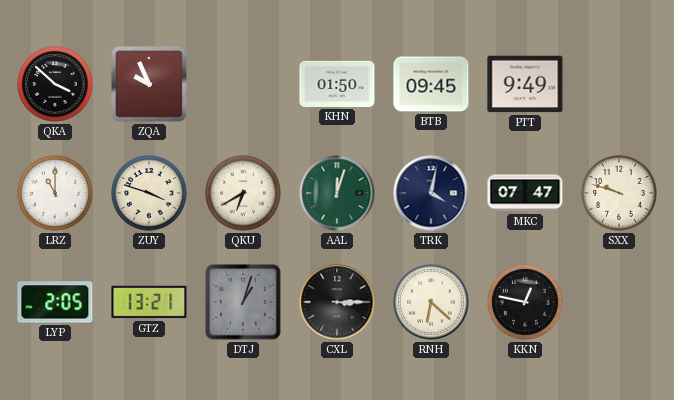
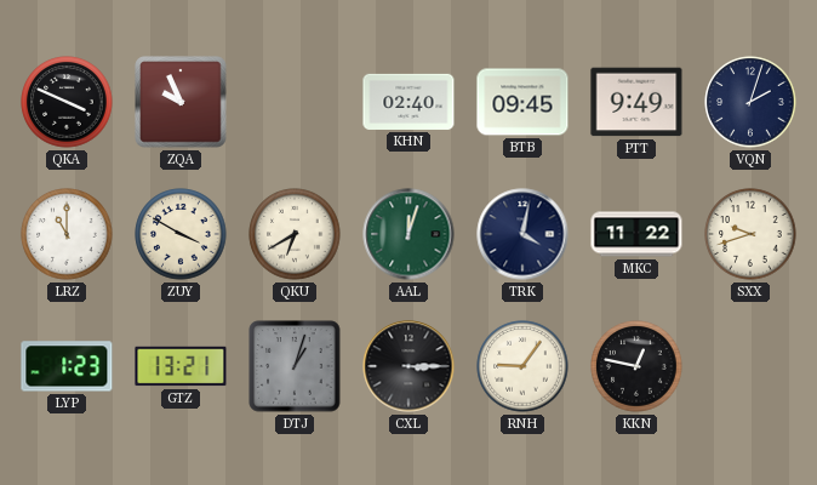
QKA: 3:52 -> 3:49 (67, 102)
KHN: 01:50 -> 02:40 (408, 102)
VQN: none -> 2:03 (750, 102)
ZUY: 3:48 -> 3:50 (181, 234)
MKC: 07:47 -> 11:22 (636, 234)
SXX: 9:48 -> 9:42 (750, 234)
LYP: 2:05 -> 1:23 (67, 366)
RNH: 6:22 -> 9:06 (522, 366)
